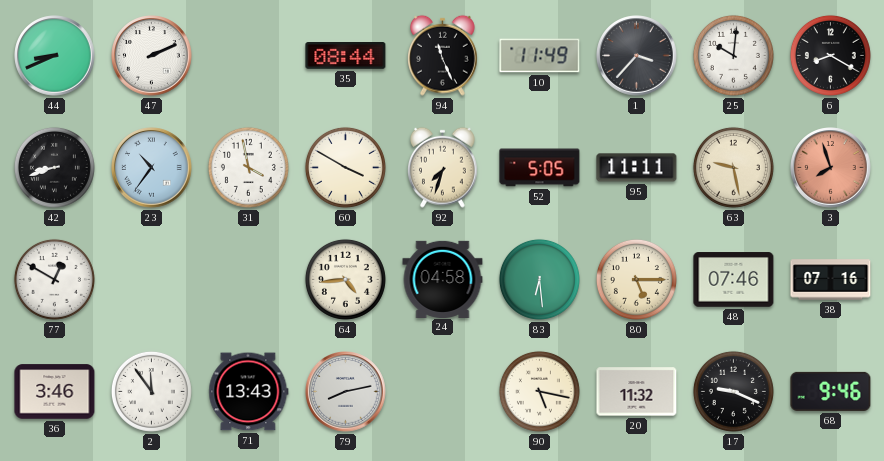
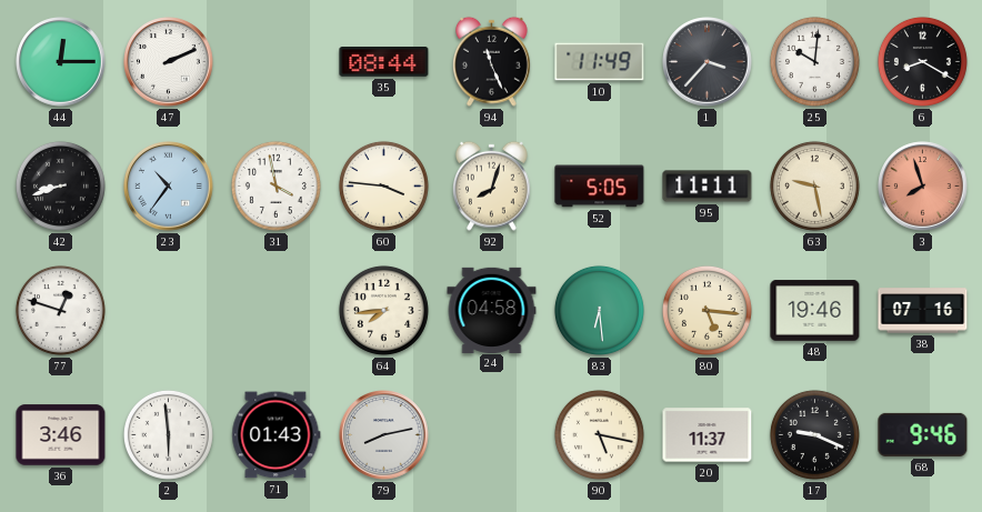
44: 8:41 -> 12:15 (61, 62)
60: 3:50 -> 3:46 (383, 185)
92: 7:33 -> 8:03 (492, 185)
77: 12:50 -> 12:48 (60, 310)
64: 4:44 -> 7:44 (383, 310)
80: 5:15 -> 5:16 (707, 310)
48: 07:46 -> 19:46 (815, 311)
2: 11:54 -> 5:59 (168, 434)
71: 13:43 -> 01:43 (277, 435)
20: 11:32 -> 11:37 (708, 435)
